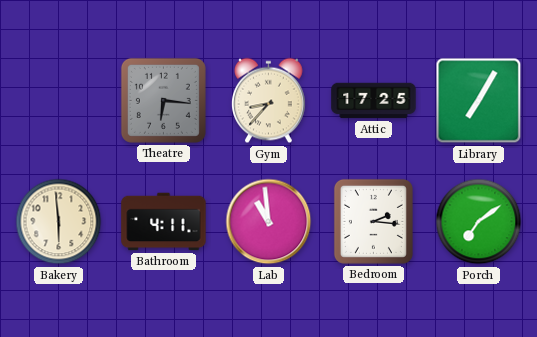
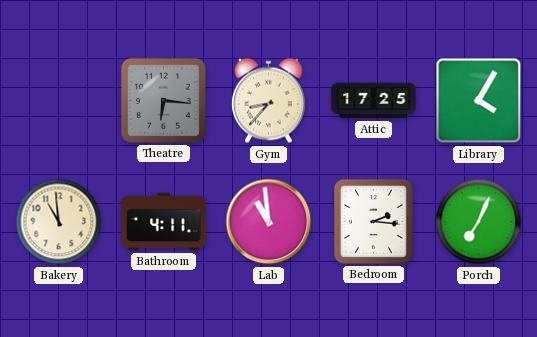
Library: 7:05 -> 4:05 (479, 101)
Bakery: 5:59 -> 10:59 (59, 222)
Porch: 7:09 -> 7:04 (479, 222)
